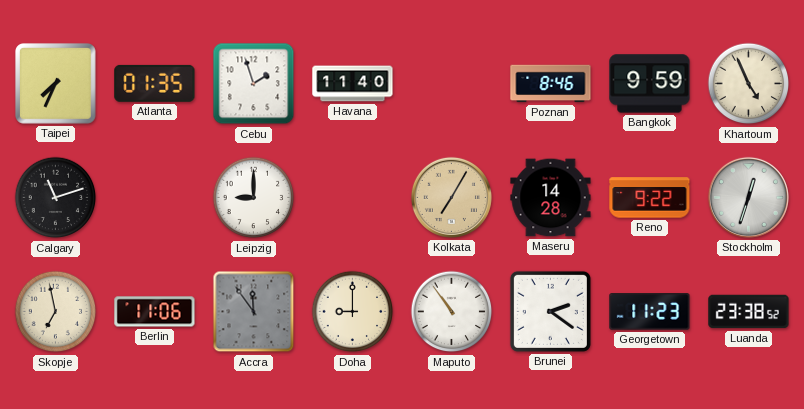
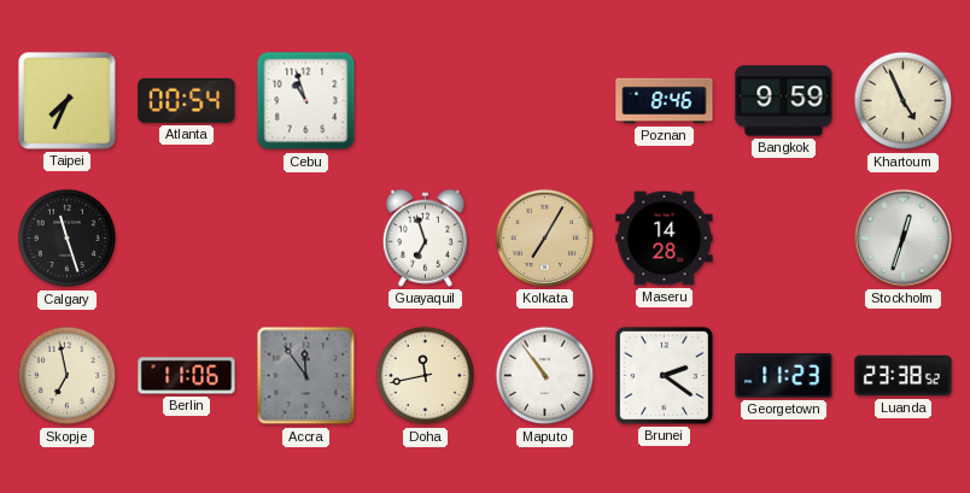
Atlanta: 01:35 -> 00:54 (187, 100)
Cebu: 1:57 -> 10:57 (306, 101)
Havana: 11:40 -> none (353, 84)
Calgary: 11:12 -> 11:27 (68, 239)
Leipzig: 9:00 -> none (254, 198)
Guayaquil: none -> 6:57 (425, 237)
Reno: 9:22 -> none (650, 198)
Doha: 9:00 -> 11:43 (426, 376)
